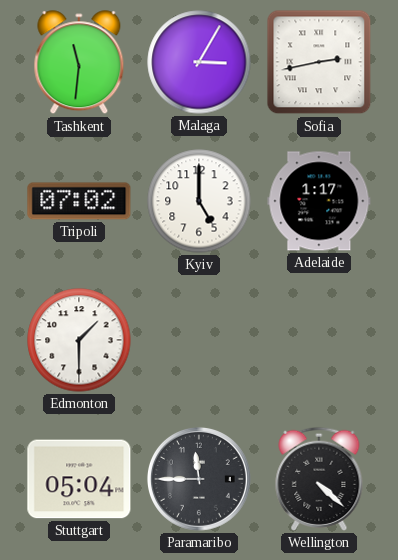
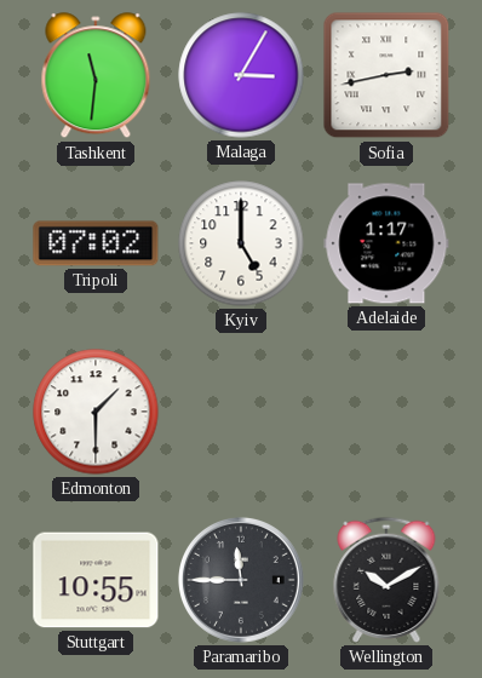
Stuttgart: 05:04 -> 10:55 (96, 580)
Wellington: 4:22 -> 10:10 (386, 580)
